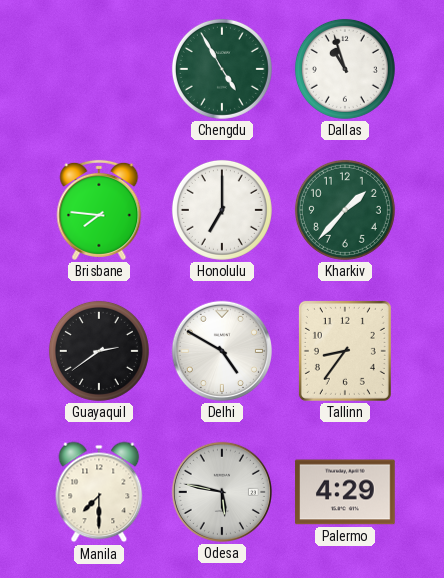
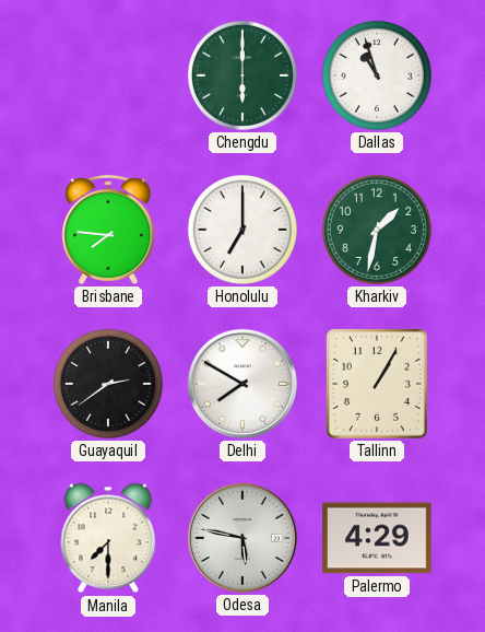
Chengdu: 4:55 -> 6:00 (242, 75)
Kharkiv: 1:37 -> 1:32 (377, 230)
Delhi: 4:50 -> 7:50 (242, 384)
Tallinn: 8:36 -> 1:05 (377, 384)
